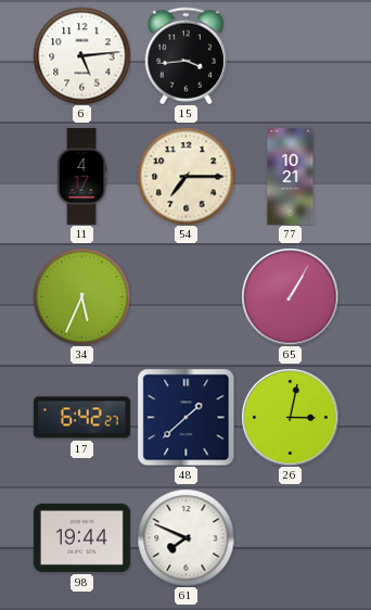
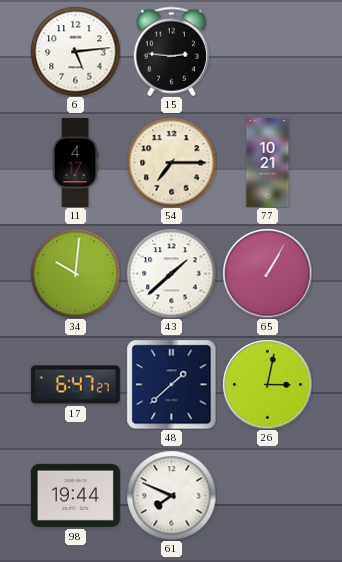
15: 3:44 -> 2:46 (171, 51)
34: 5:34 -> 10:01 (75, 273)
43: none -> 1:38 (171, 273)
17: 6:42 -> 6:47 (75, 385)
